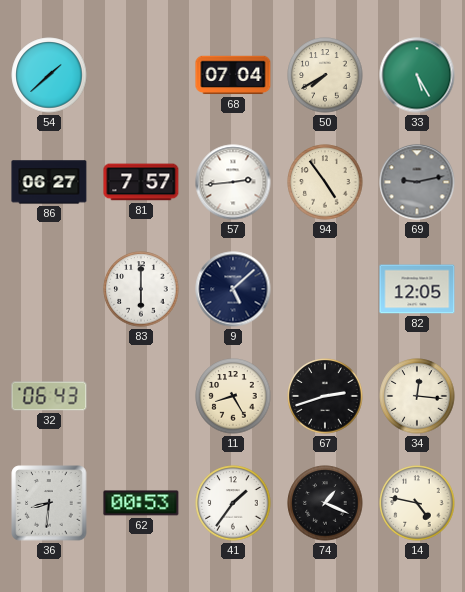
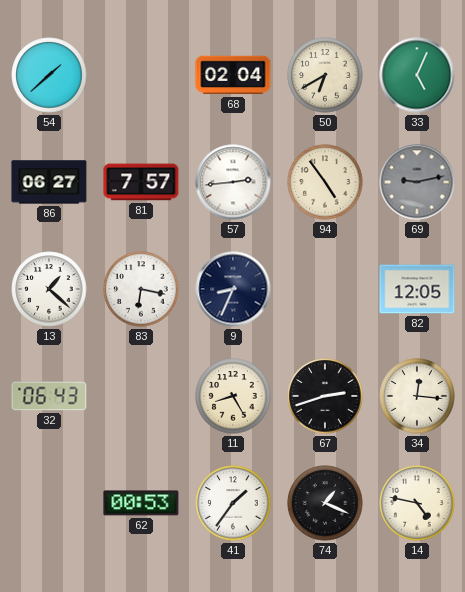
68: 07:04 -> 02:04 (233, 75)
50: 7:40 -> 6:40 (325, 75)
33: 5:25 -> 5:04 (417, 75)
13: none -> 1:22 (49, 289)
83: 6:00 -> 6:17 (141, 289)
9: 5:08 -> 8:34 (233, 289)
36: 8:31 -> none (49, 503)
